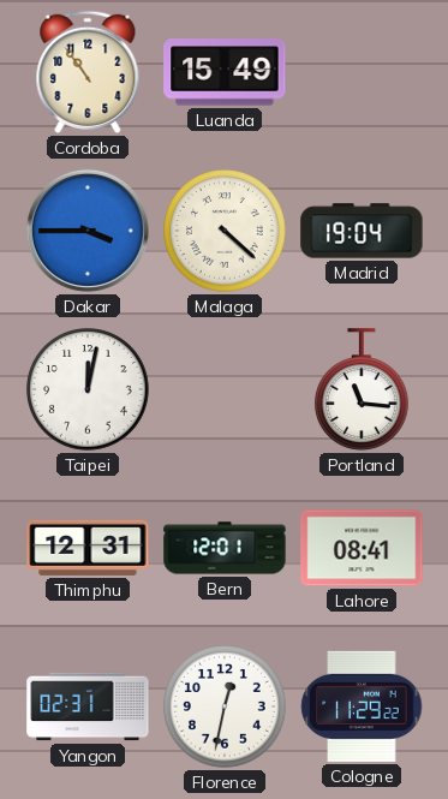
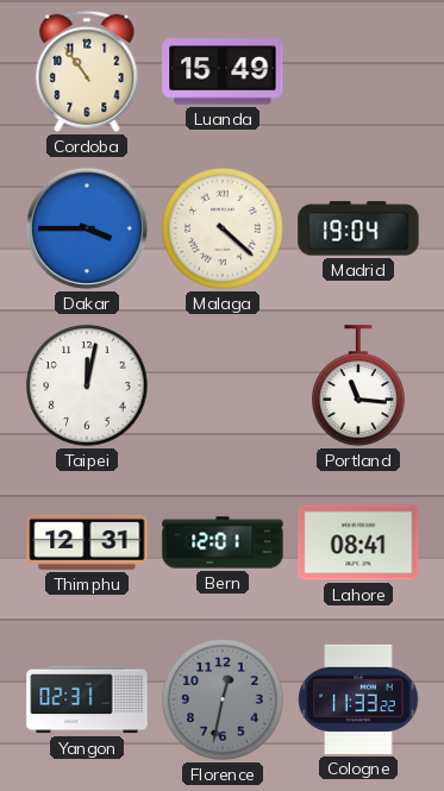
Florence dial: white -> grey (223, 699)
Cologne: 11:29 -> 11:33 (358, 699)
